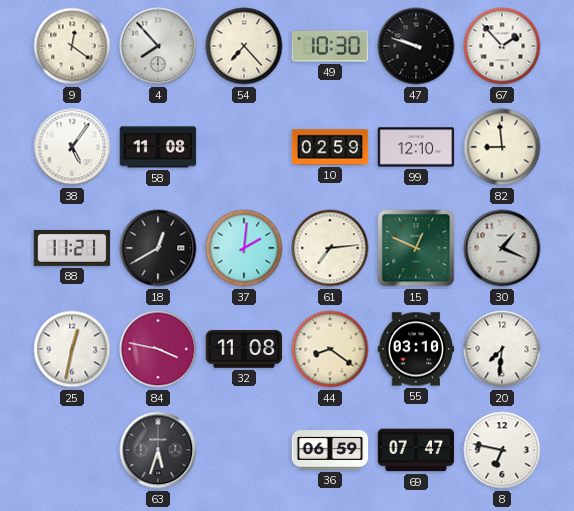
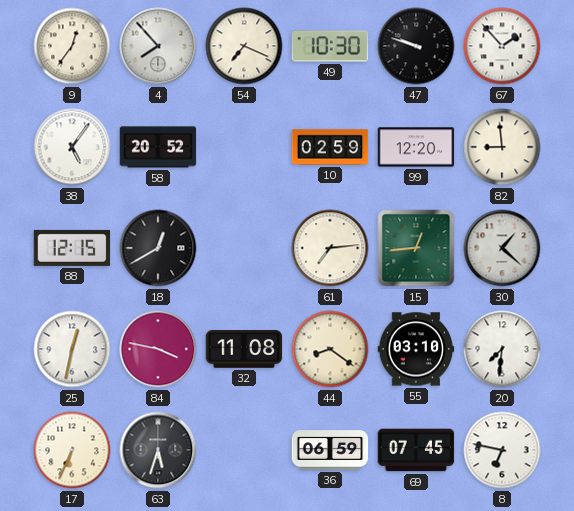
9: 12:21 -> 12:36 (72, 46)
54: 7:23 -> 7:19 (244, 46)
58: 11:08 -> 20:52 (158, 147)
99: 12:10 -> 12:20 (416, 147)
88: 11:21 -> 12:15 (72, 248)
37: 2:01 -> none (244, 248)
15: 12:49 -> 12:44 (416, 248)
30: 1:19 -> 1:22 (502, 248)
17: none -> 6:34 (72, 450)
69: 07:47 -> 07:45 (416, 450)
